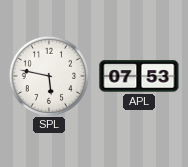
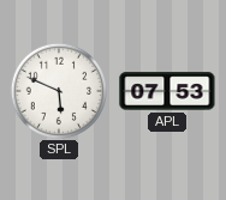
SPL: 5:47 -> 5:49 (58, 90)
